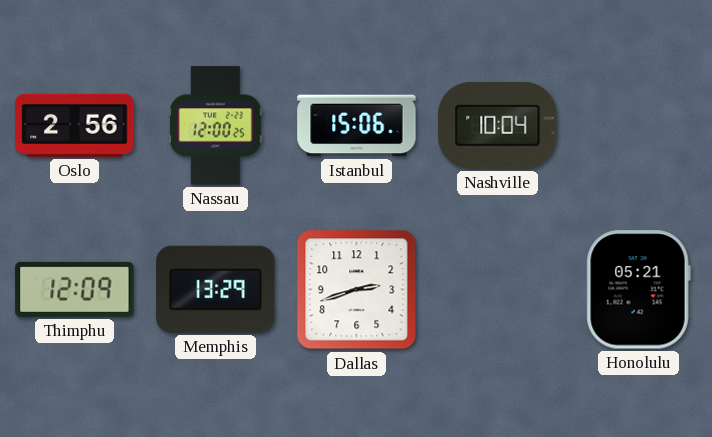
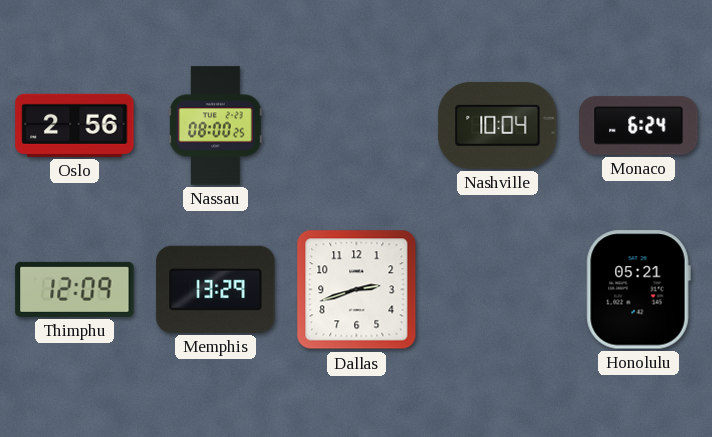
Nassau: 12:00 -> 08:00 (216, 126)
Istanbul: 15:06 -> none (357, 126)
Monaco: none -> 6:24 (639, 126)
